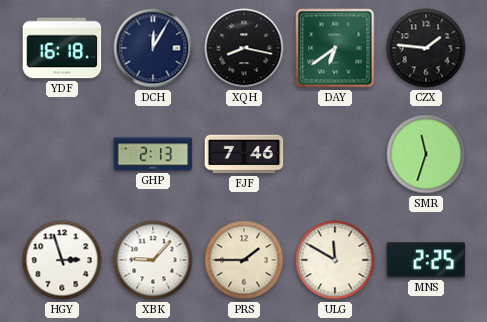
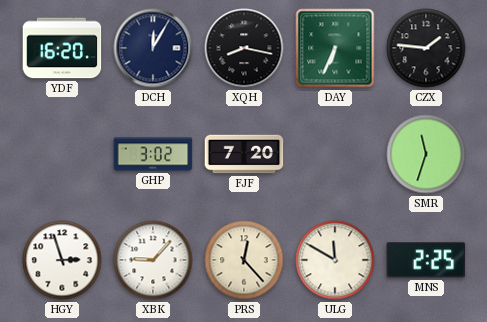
YDF: 16:18 -> 16:20 (62, 48)
DAY: 6:39 -> 6:34 (335, 48)
GHP: 2:13 -> 3:02 (153, 154)
FJF: 7:46 -> 7:20 (244, 154)
PRS: 1:45 -> 12:23 (244, 260)
